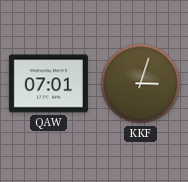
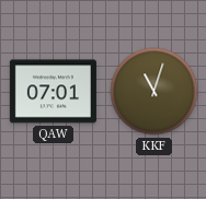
KKF: 3:03 -> 11:03 (154, 92)
